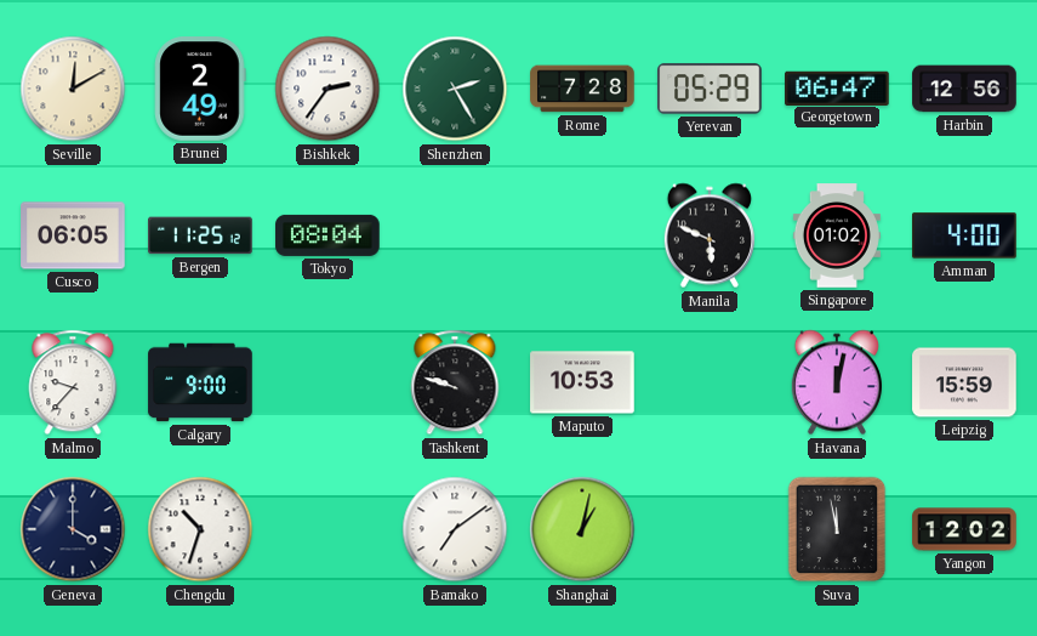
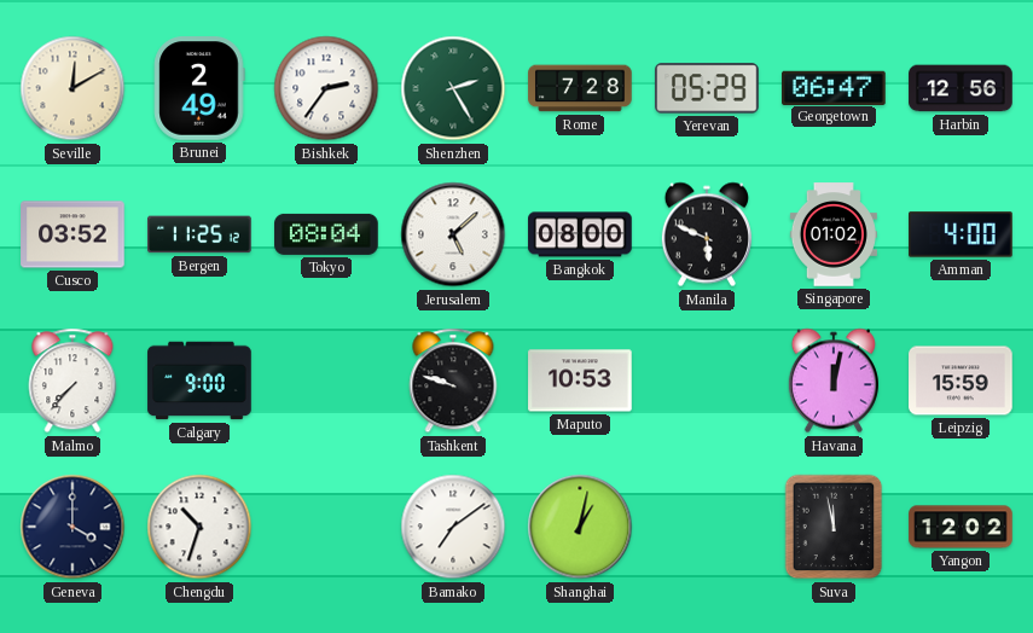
Cusco: 06:05 -> 03:52 (72, 234)
Jerusalem: none -> 5:08 (453, 234)
Bangkok: none -> 08:00 (580, 234)
Malmo: 9:37 -> 7:37 (72, 381)
